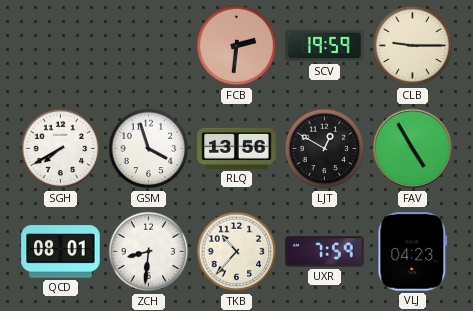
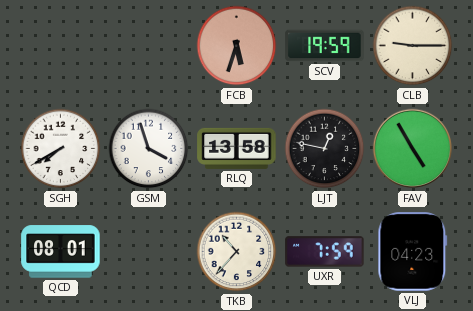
FCB: 2:31 -> 5:33 (237, 46)
RLQ: 13:56 -> 13:58 (237, 148)
LJT: 12:50 -> 12:47 (325, 149)
ZCH: 8:31 -> none (149, 252)
